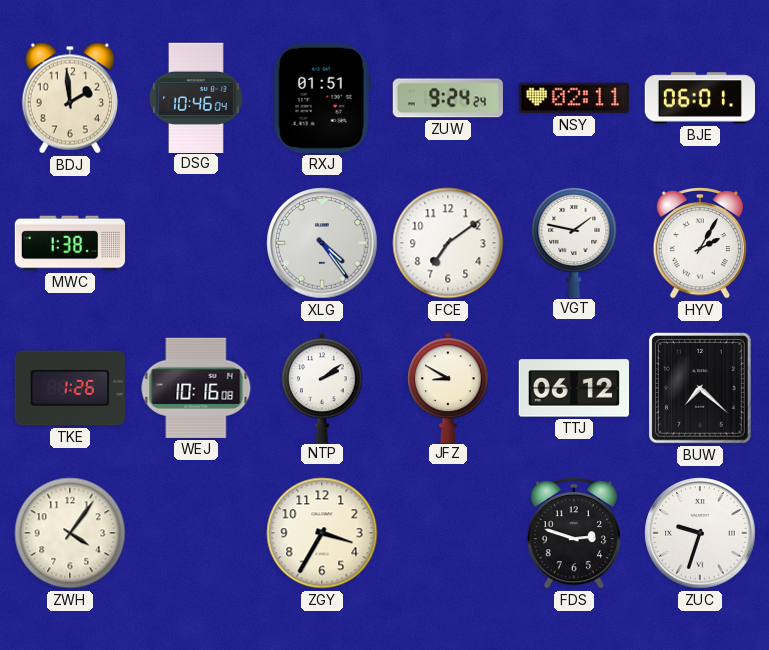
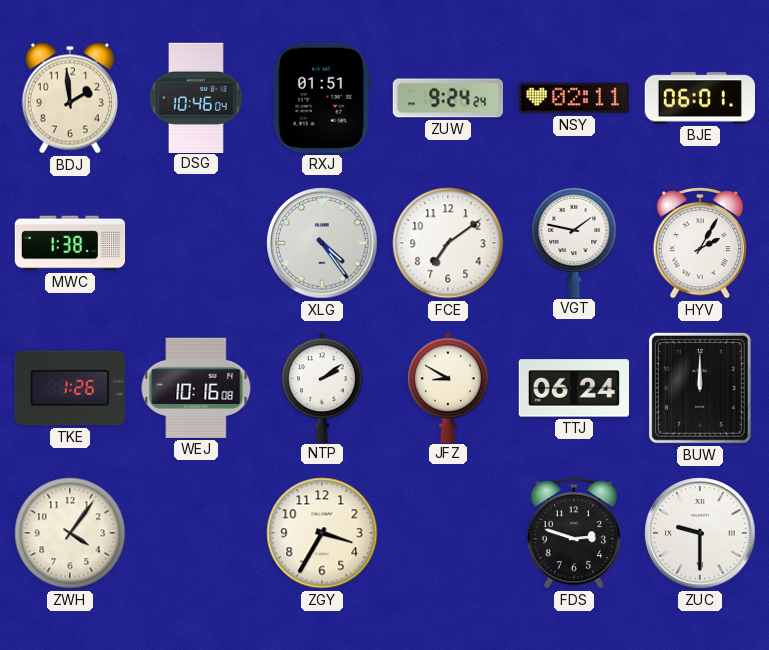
TTJ: 06:12 -> 06:24 (573, 388)
BUW: 7:22 -> 12:00 (701, 389)
ZUC: 9:33 -> 9:30 (700, 533)
